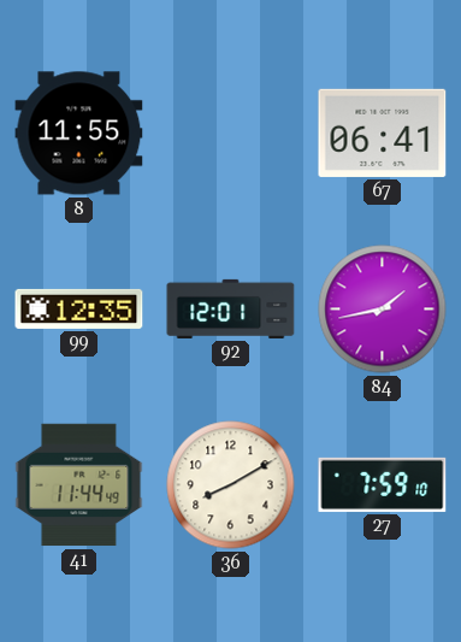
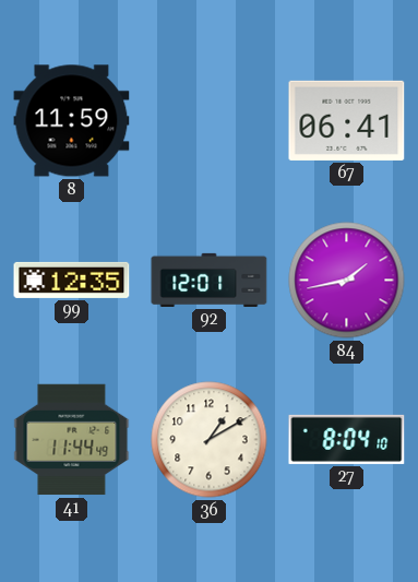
8: 11:55 -> 11:59 (72, 121)
36: 8:10 -> 1:10 (210, 440)
27: 7:59 -> 8:04 (347, 439)
